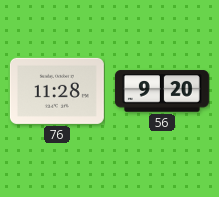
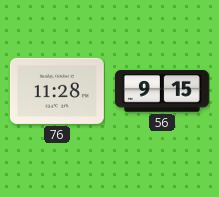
56: 9:20 -> 9:15 (162, 91)
